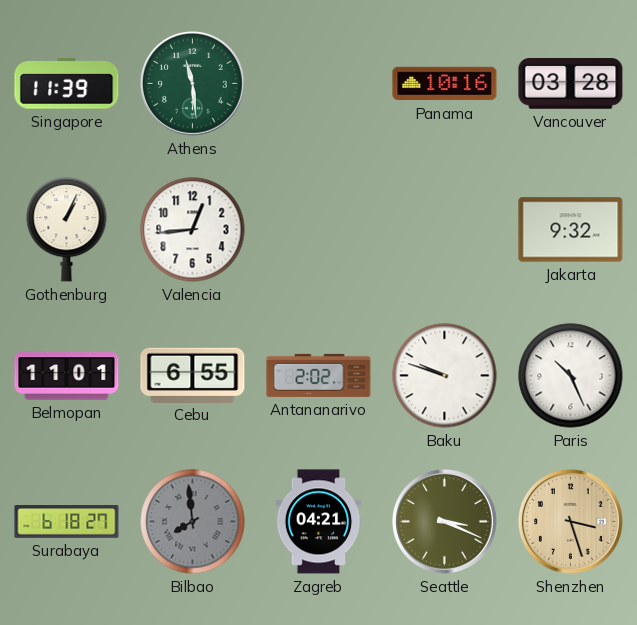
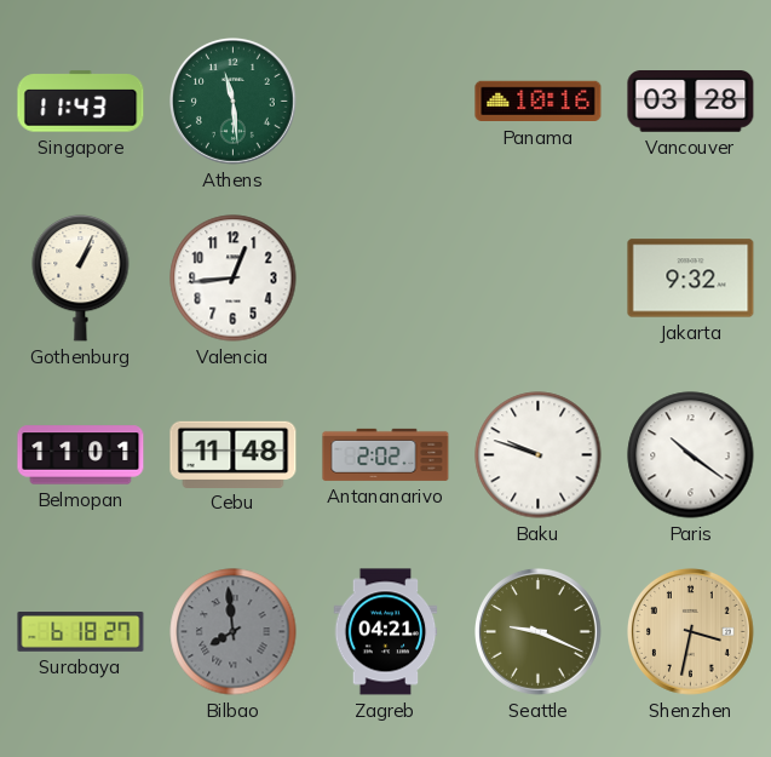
Singapore: 11:39 -> 11:43 (81, 102)
Cebu: 6:55 -> 11:48 (234, 454)
Paris: 10:26 -> 10:21 (691, 455)
Seattle: 3:19 -> 9:19 (539, 632)
Shenzhen: 3:27 -> 3:32 (691, 632)
